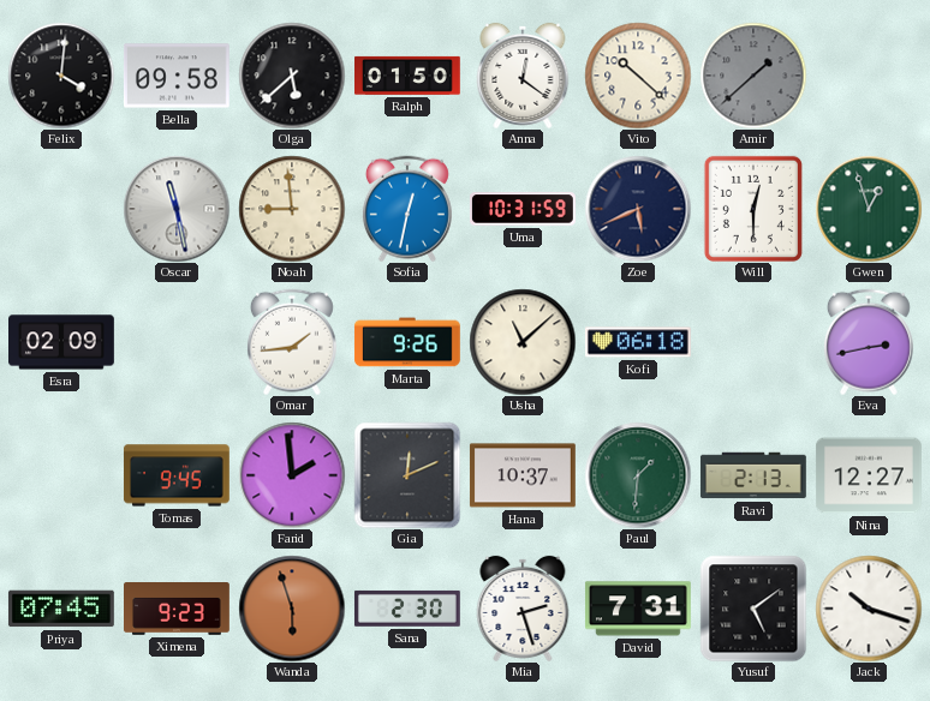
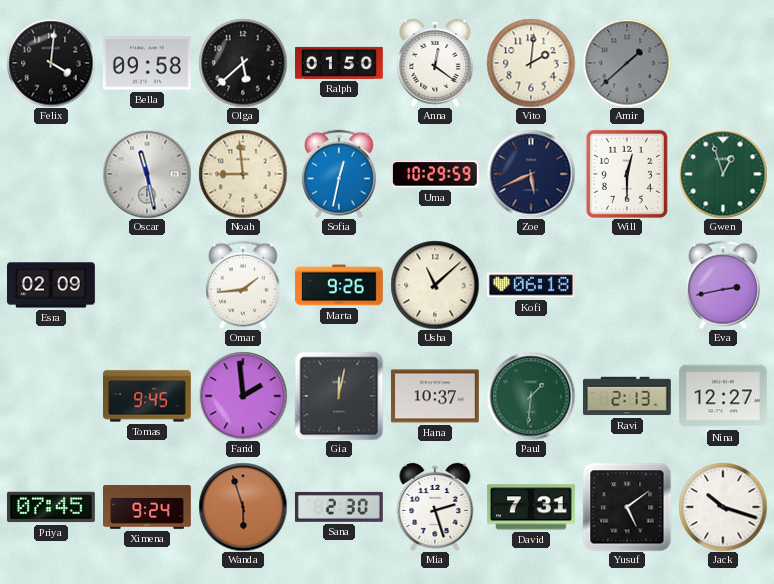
Vito: 10:22 -> 2:01 (531, 63)
Uma: 10:31 -> 10:29 (435, 174)
Gia: 12:11 -> 12:02 (339, 396)
Ximena: 9:23 -> 9:24 (148, 508)
